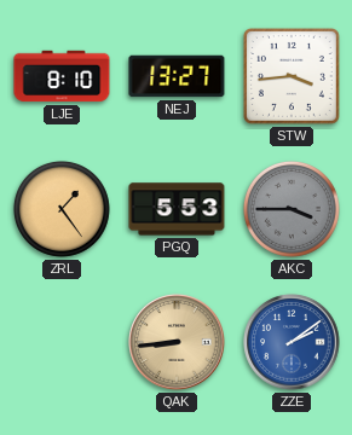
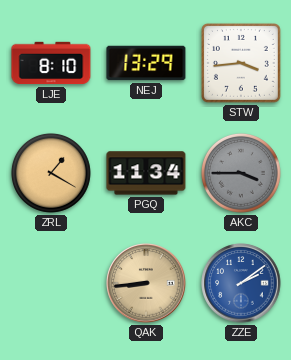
NEJ: 13:27 -> 13:29 (146, 63)
ZRL: 1:24 -> 1:20 (51, 173)
PGQ: 5:53 -> 11:34 (146, 173)
